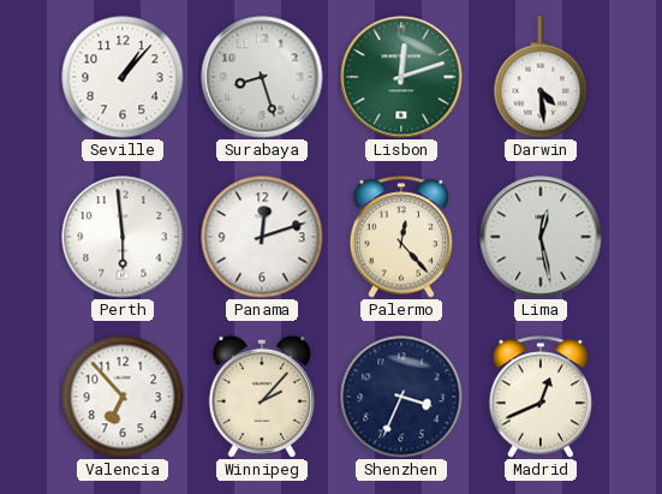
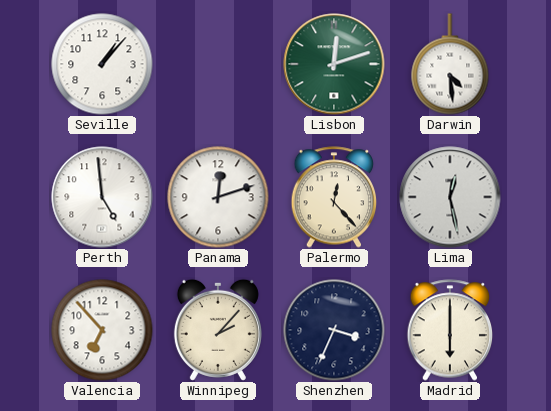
Surabaya: 8:27 -> none (262, 77)
Perth: 5:59 -> 4:59 (102, 197)
Madrid: 12:41 -> 6:00 (450, 330)
